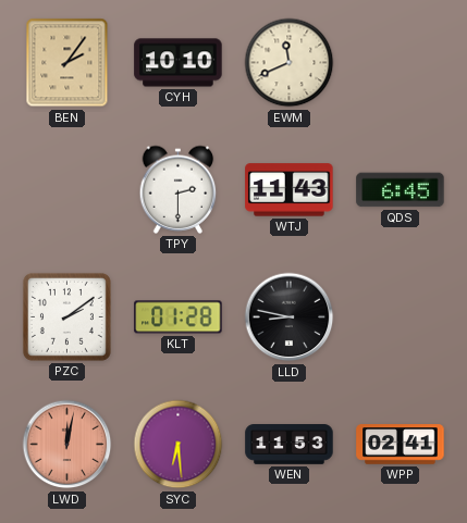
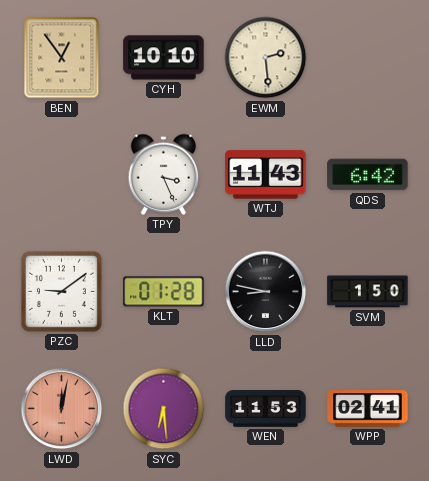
BEN: 2:06 -> 12:54 (62, 58)
EWM: 11:41 -> 2:29 (266, 58)
TPY: 2:30 -> 3:26 (164, 174)
QDS: 6:45 -> 6:42 (368, 175)
PZC: 2:09 -> 9:09 (61, 291)
SVM: none -> 1:50 (368, 292)
